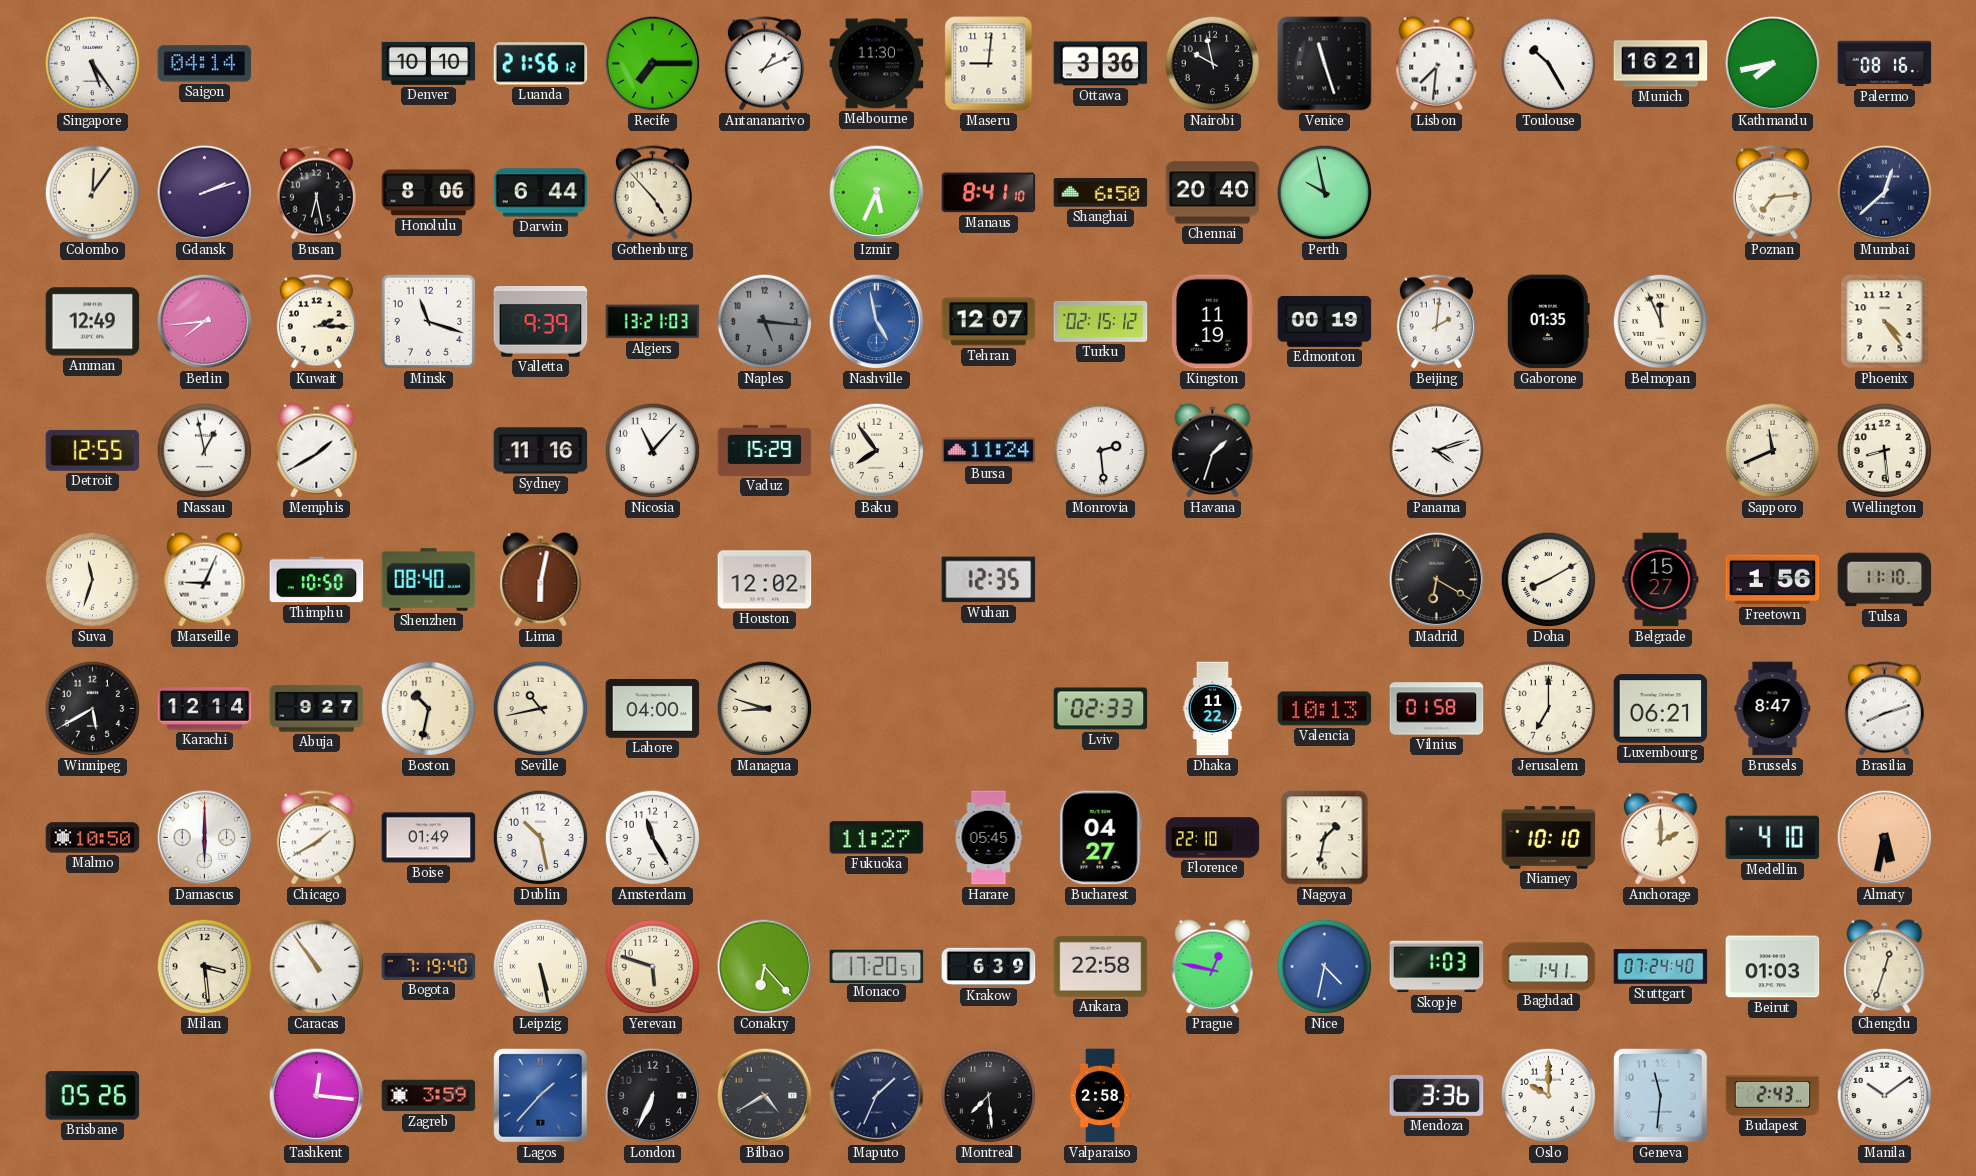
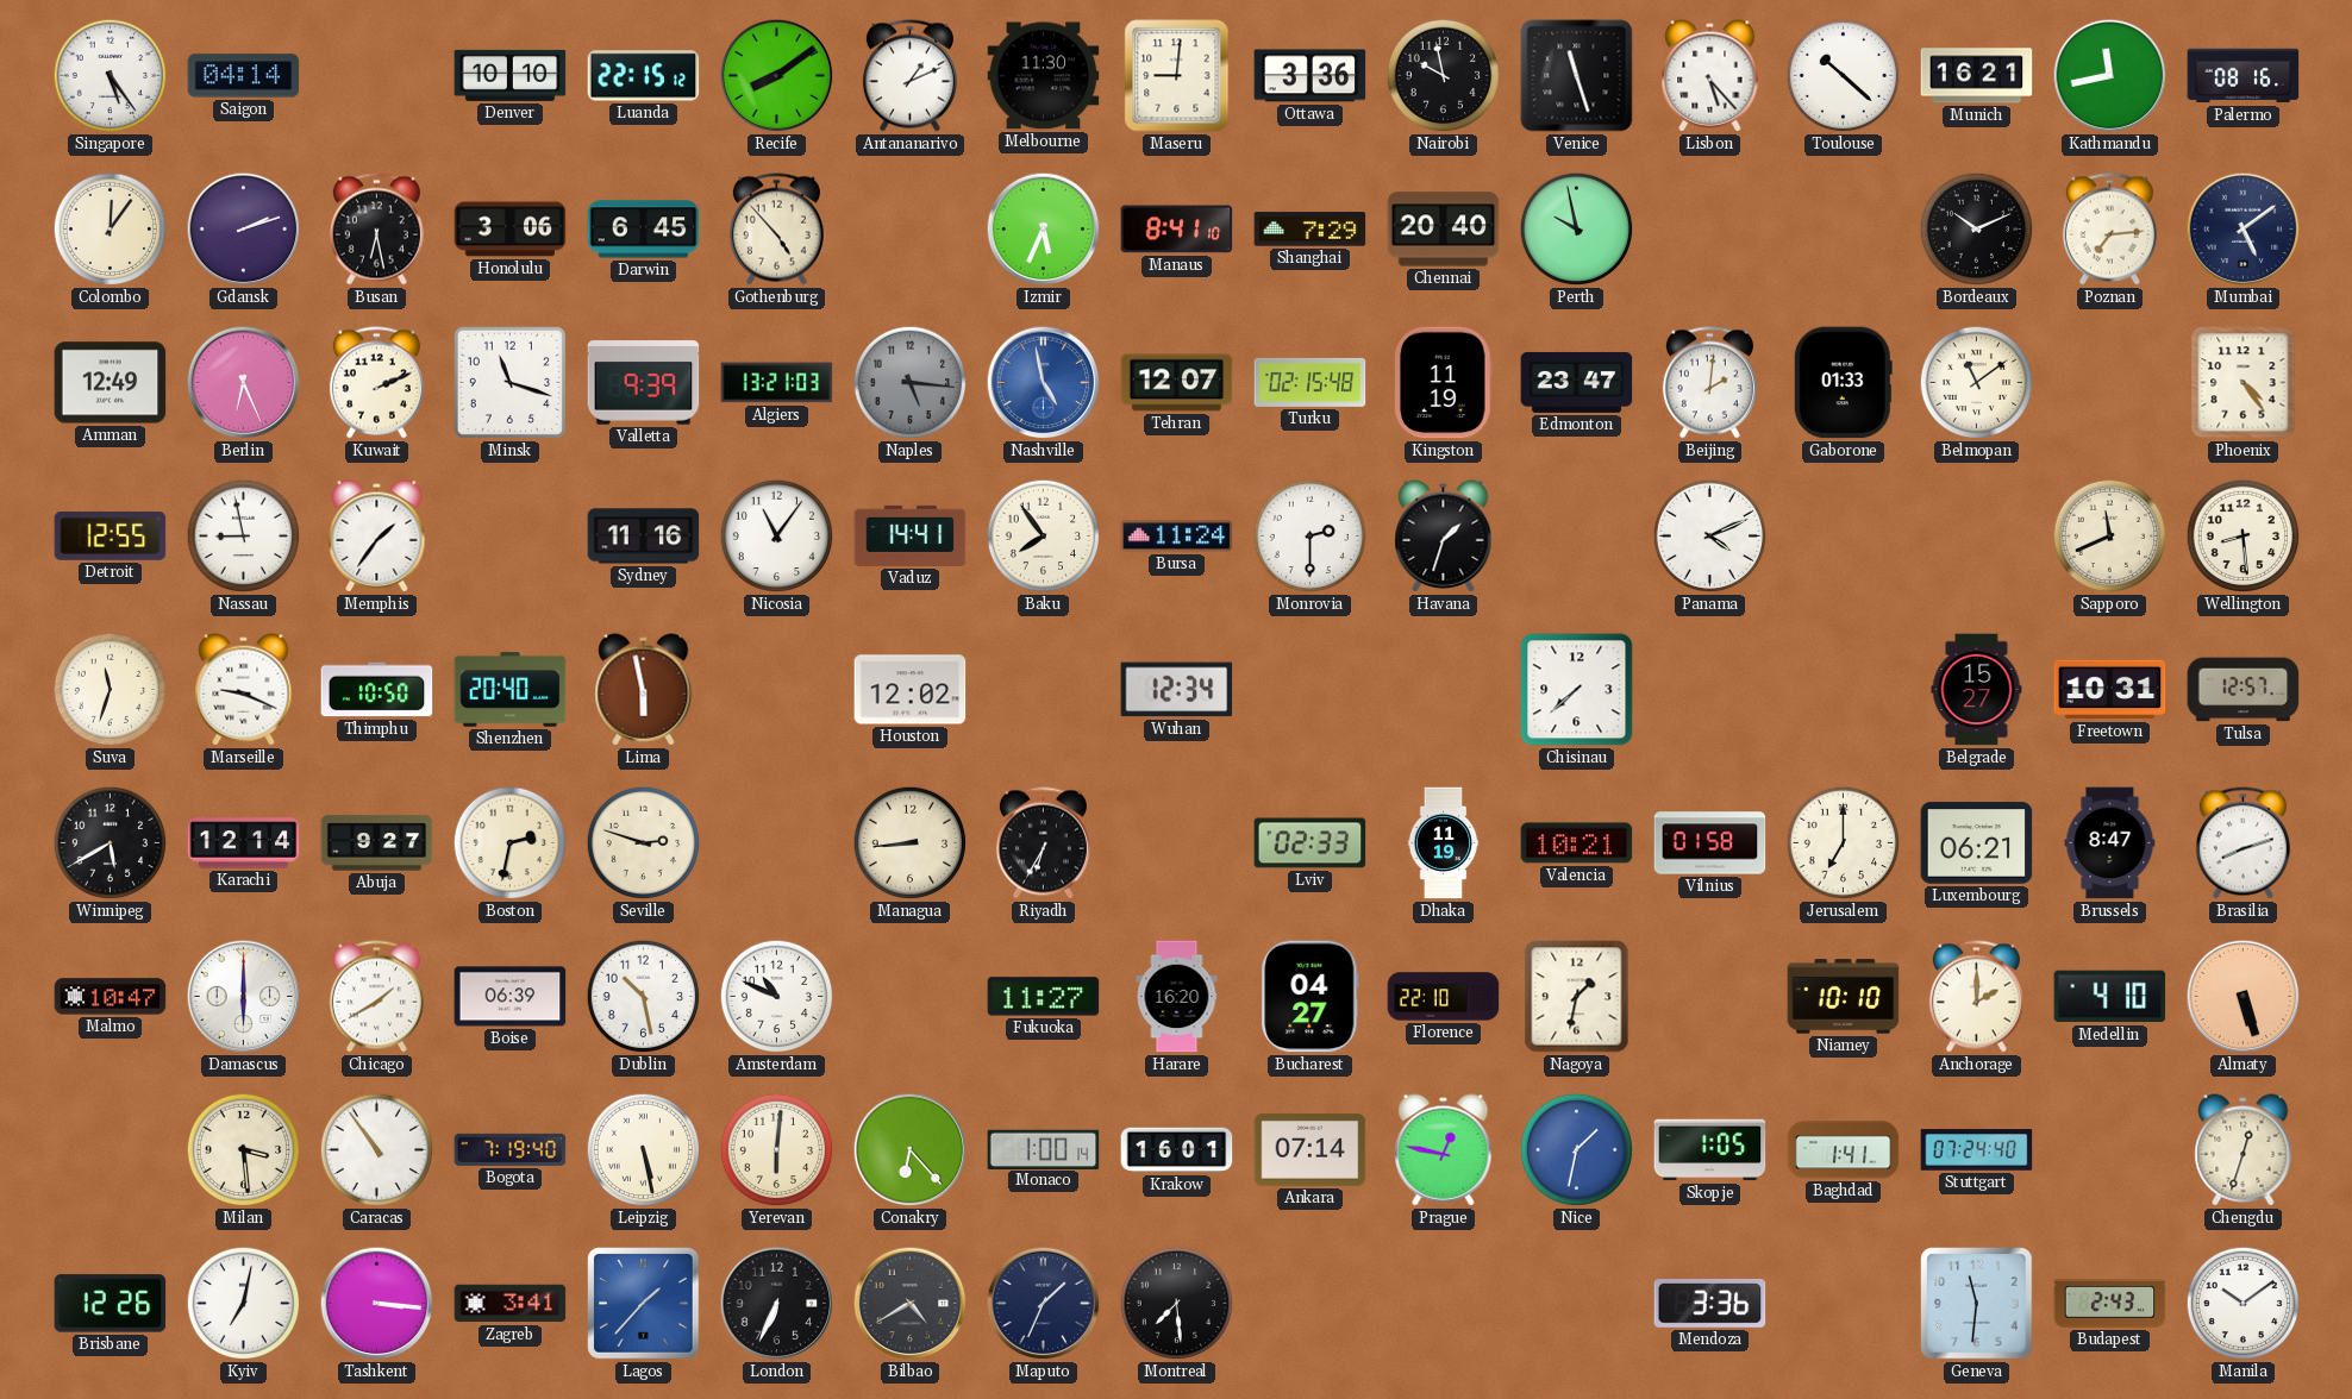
Luanda: 21:56 -> 22:15 (644, 76)
Recife: 7:15 -> 8:09 (777, 76)
Lisbon: 7:31 -> 5:23 (1710, 76)
Toulouse: 10:25 -> 10:22 (1844, 76)
Kathmandu: 7:43 -> 11:43 (2110, 76)
Honolulu: 8:06 -> 3:06 (511, 230)
Darwin: 6:44 -> 6:45 (644, 230)
Shanghai: 6:50 -> 7:29 (1311, 230)
Bordeaux: none -> 10:11 (1977, 230)
Mumbai: 12:38 -> 5:09 (2244, 230)
Berlin: 7:44 -> 6:26 (244, 383)
Kuwait: 2:15 -> 2:11 (376, 383)
Turku: 02:15:12 -> 02:15:48 (1311, 382)
Edmonton: 00:19 -> 23:47 (1577, 382)
Gaborone: 01:35 -> 01:33 (1843, 383)
Belmopan: 11:56 -> 11:09 (1977, 383)
Nassau: 12:58 -> 8:58 (244, 537)
Memphis: 1:40 -> 1:36 (377, 537)
Nicosia: 11:07 -> 11:06 (777, 537)
Vaduz: 15:29 -> 14:41 (911, 535)
Monrovia: 2:29 -> 2:30 (1311, 537)
Panama: 4:12 -> 4:11 (1710, 537)
Marseille: 9:04 -> 9:19 (244, 690)
Shenzhen: 08:40 -> 20:40 (511, 690)
Lima: 6:02 -> 5:58 (644, 690)
Wuhan: 12:35 -> 12:34 (1177, 690)
Chisinau: none -> 7:38 (1577, 690)
Madrid: 6:20 -> none (1437, 580)
Doha: 8:10 -> none (1549, 580)
Freetown: 1:56 -> 10:31 (2110, 690)
Tulsa: 11:10 -> 12:57 (2244, 690)
Boston: 10:32 -> 2:32 (511, 843)
Seville: 10:43 -> 2:48 (644, 843)
Lahore: 04:00 -> none (653, 708)
Managua: 8:48 -> 8:44 (911, 843)
Riyadh: none -> 6:35 (1043, 843)
Dhaka: 11:22 -> 11:19 (1444, 843)
Valencia: 10:13 -> 10:21 (1577, 843)
Malmo: 10:50 -> 10:47 (111, 997)
Boise: 01:49 -> 06:39 (511, 997)
Amsterdam: 11:25 -> 10:49 (777, 997)
Harare: 05:45 -> 16:20 (1177, 997)
Almaty: 5:32 -> 5:27 (2244, 997)
Yerevan: 5:48 -> 6:01 (777, 1150)
Monaco: 17:20 -> 1:00 (1044, 1149)
Krakow: 6:39 -> 16:01 (1177, 1150)
Ankara: 22:58 -> 07:14 (1311, 1149)
Nice: 4:32 -> 1:32 (1577, 1150)
Skopje: 1:03 -> 1:05 (1710, 1150)
Beirut: 01:03 -> none (1773, 967)
Brisbane: 05:26 -> 12:26 (111, 1304)
Kyiv: none -> 7:02 (244, 1304)
Tashkent: 12:16 -> 3:16 (377, 1304)
Zagreb: 3:59 -> 3:41 (511, 1304)
Valparaiso: 2:58 -> none (1101, 1096)
Oslo: 10:00 -> none (1549, 1096)
